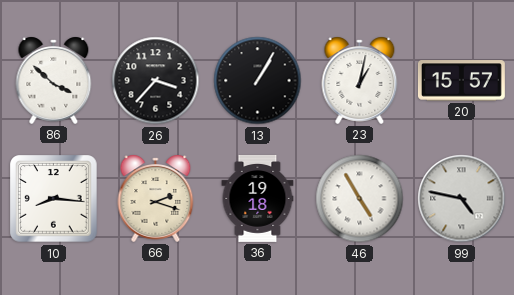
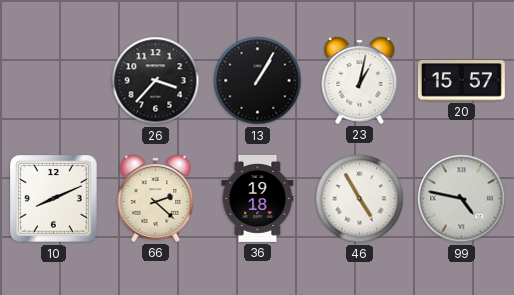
86: 3:52 -> none (54, 80)
10: 8:16 -> 8:11 (54, 199)
66: 2:18 -> 2:22 (156, 198)
